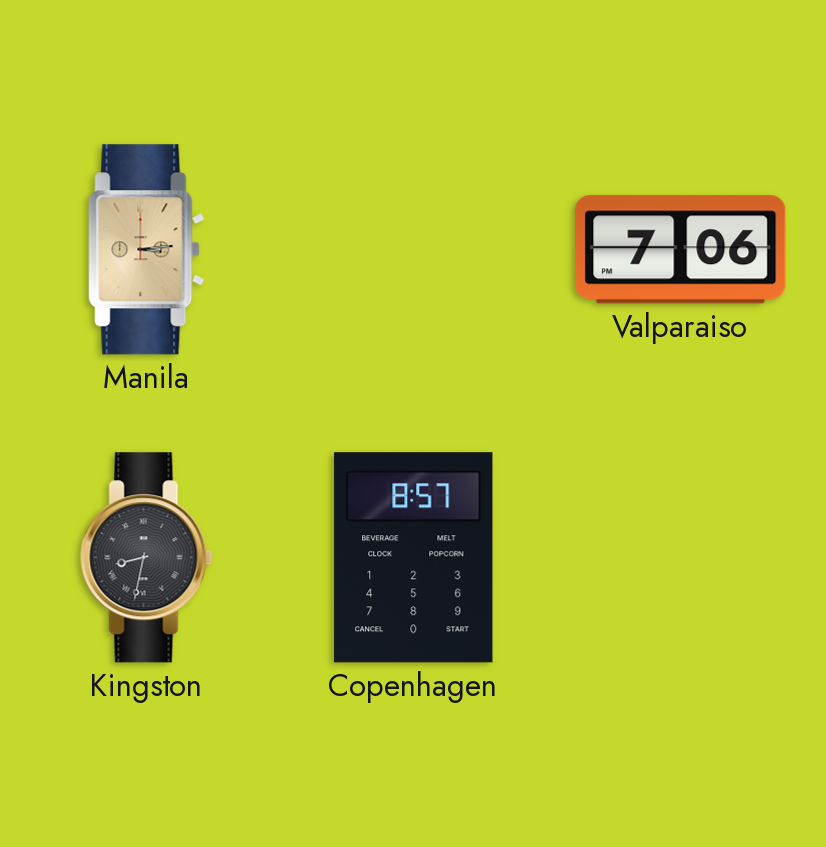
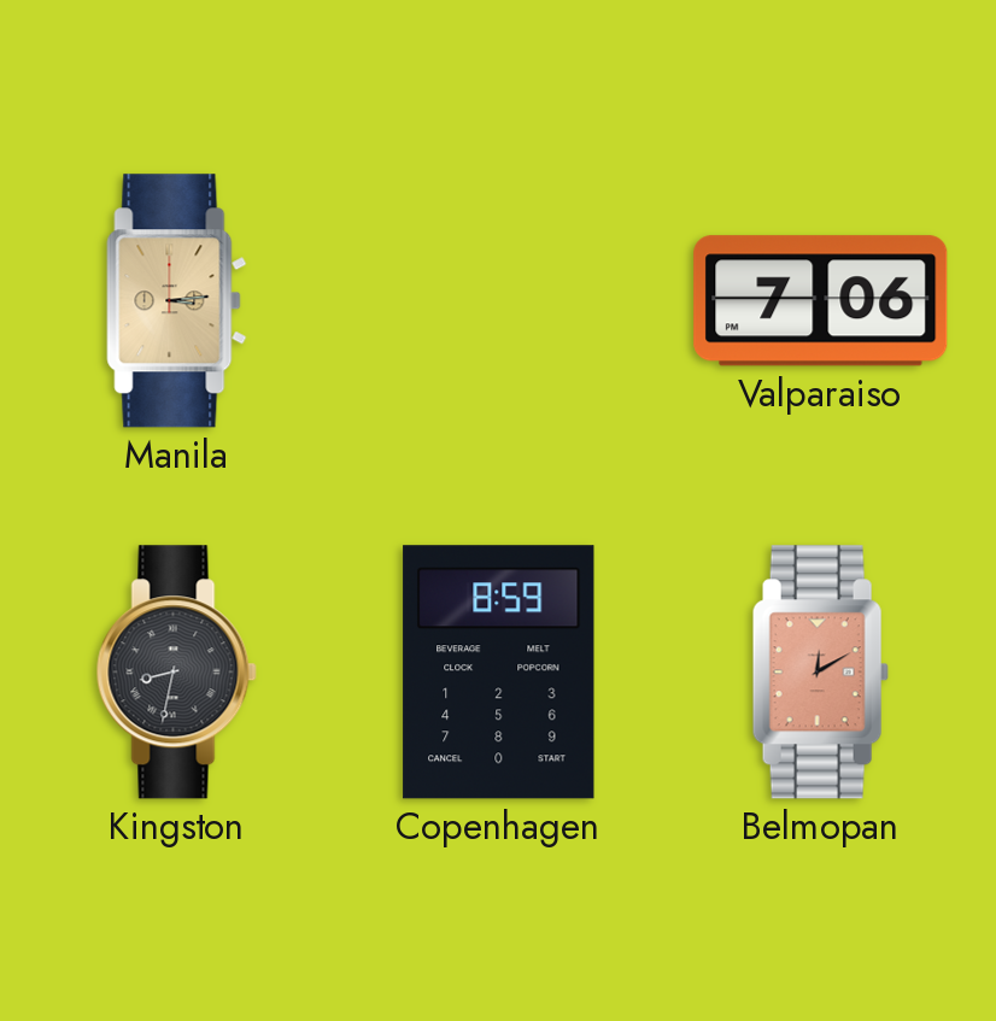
Copenhagen: 8:57 -> 8:59 (499, 673)
Belmopan: none -> 12:10 (820, 673)
